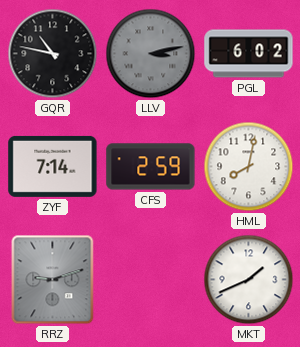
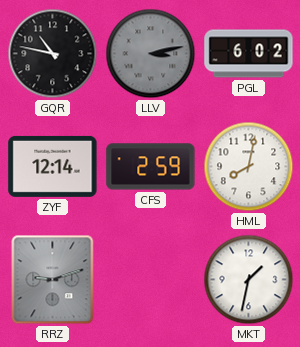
ZYF: 7:14 -> 12:14 (53, 166)
MKT: 1:41 -> 1:32 (249, 280)
